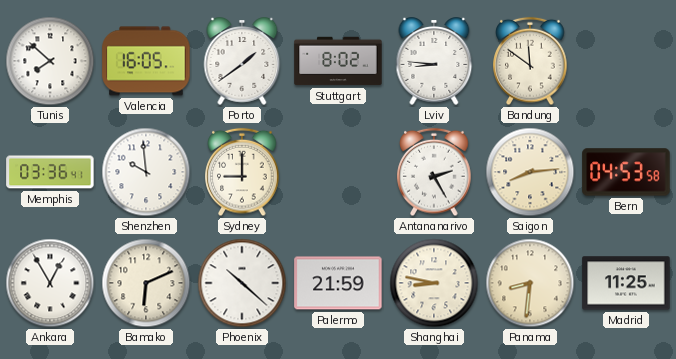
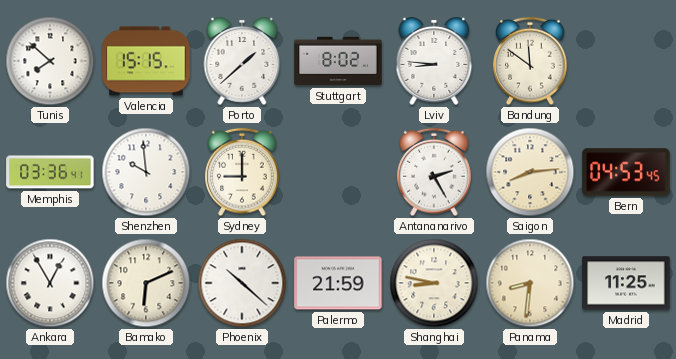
Valencia: 16:05 -> 15:15 (146, 61)
Porto: 1:39 -> 1:38 (242, 61)
Bern: 04:53:58 -> 04:53:45 (626, 172)
